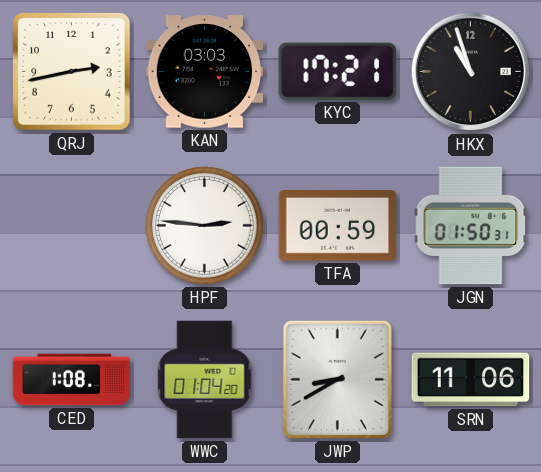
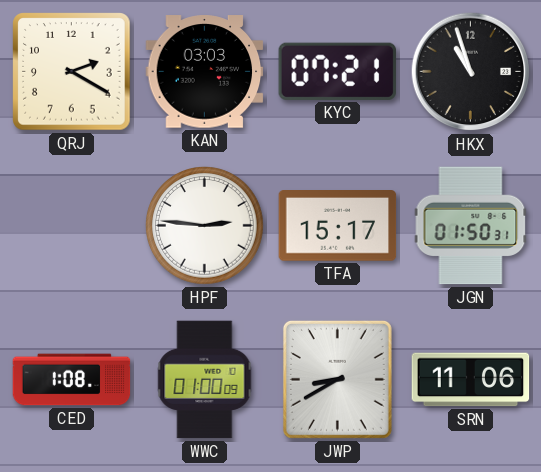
QRJ: 2:43 -> 2:20 (72, 72)
KYC: 17:21 -> 07:21 (337, 71)
TFA: 00:59 -> 15:17 (338, 226)
WWC: 01:04 -> 01:00 (205, 380)
